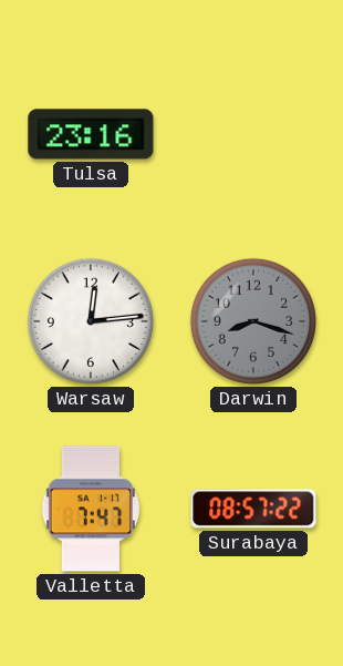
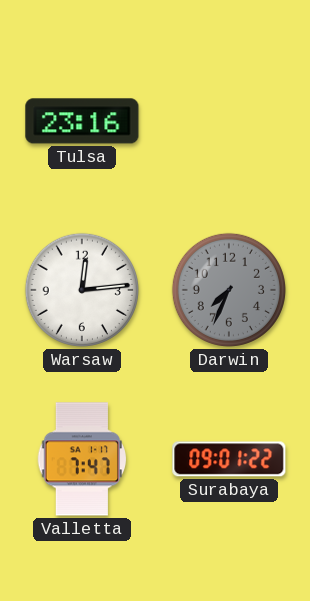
Darwin: 8:18 -> 7:34 (229, 290)
Surabaya: 08:57 -> 09:01 (229, 459)
